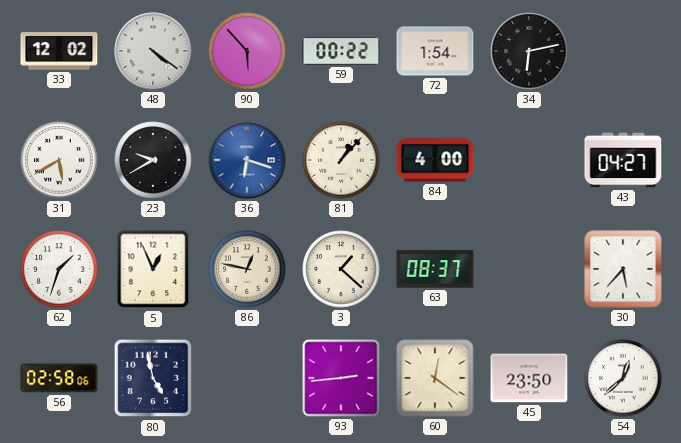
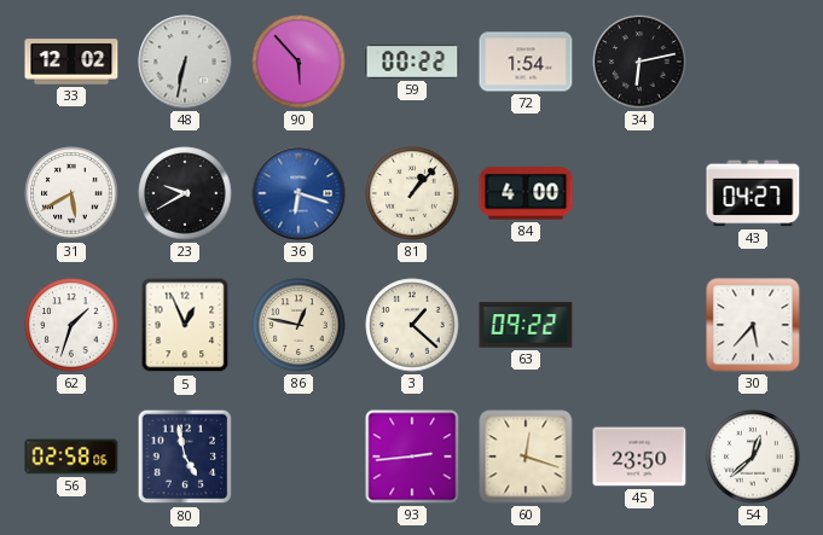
48: 4:21 -> 6:32 (185, 62)
63: 08:37 -> 09:22 (526, 325)
60: 12:21 -> 12:18 (526, 457)
